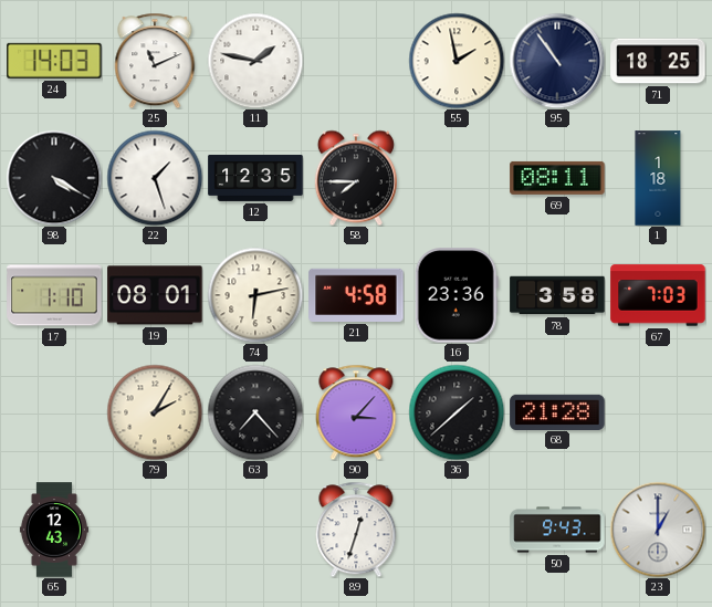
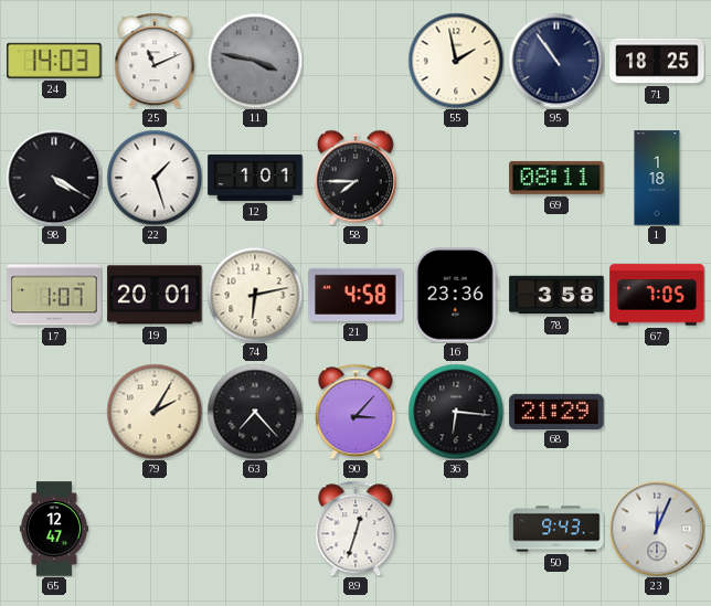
11: 1:47 -> 3:47 (255, 61)
11 dial: white -> grey (255, 61)
12: 12:35 -> 1:01 (255, 178)
17: 1:10 -> 1:07 (54, 295)
19: 08:01 -> 20:01 (155, 295)
67: 7:03 -> 7:05 (657, 295)
36: 1:38 -> 6:16 (456, 412)
68: 21:28 -> 21:29 (556, 411)
65: 12:43 -> 12:47 (54, 529)
23: 1:00 -> 12:04 (657, 529)
